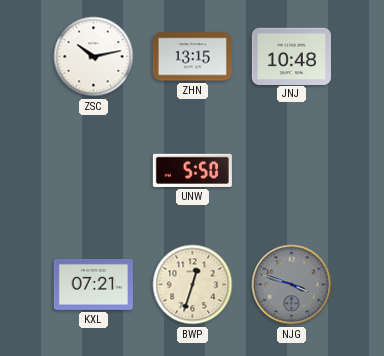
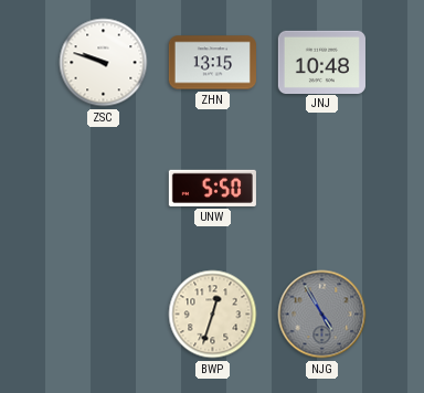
ZSC: 10:13 -> 9:48 (104, 63)
KXL: 07:21 -> none (93, 284)
NJG: 3:48 -> 4:55 (322, 315)
